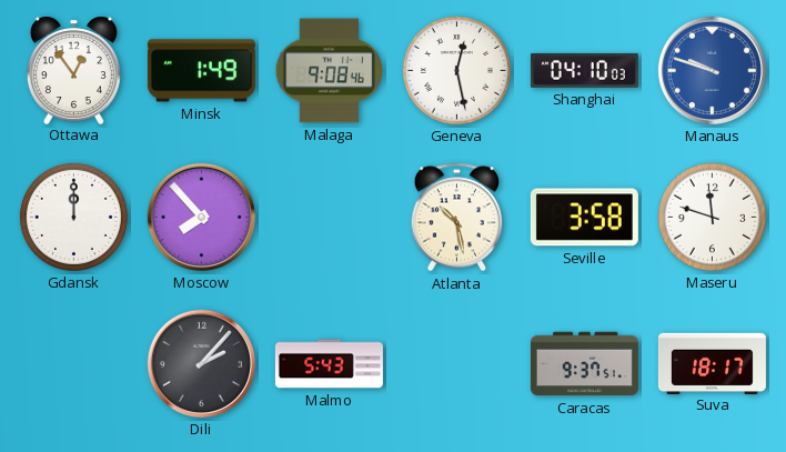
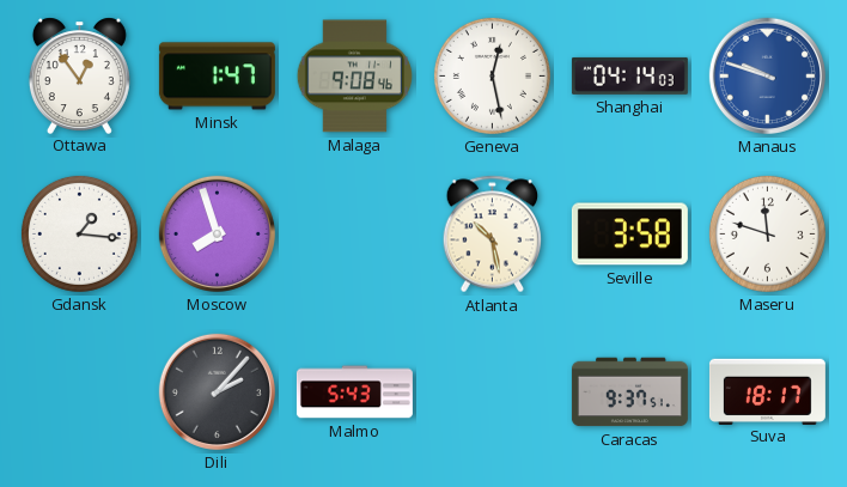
Minsk: 1:49 -> 1:47 (217, 77)
Shanghai: 04:10 -> 04:14 (629, 75)
Gdansk: 12:00 -> 1:16 (79, 233)
Moscow: 7:53 -> 7:57 (217, 233)
